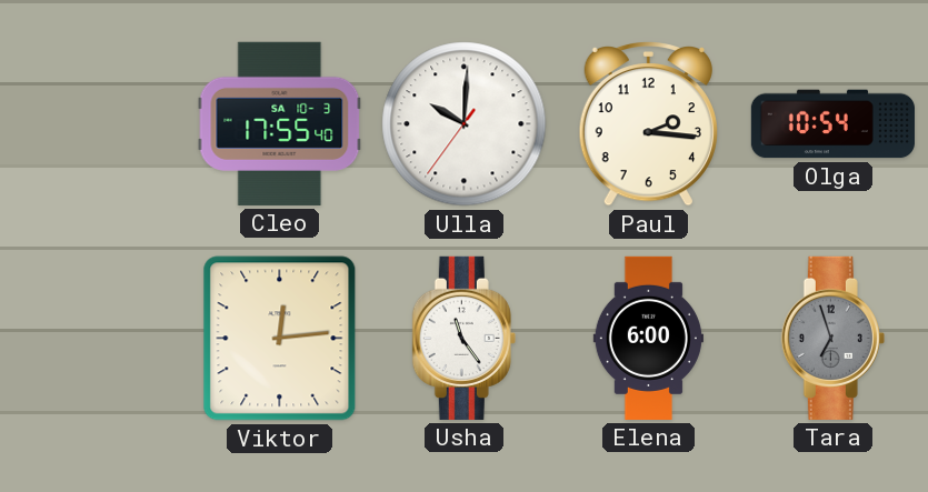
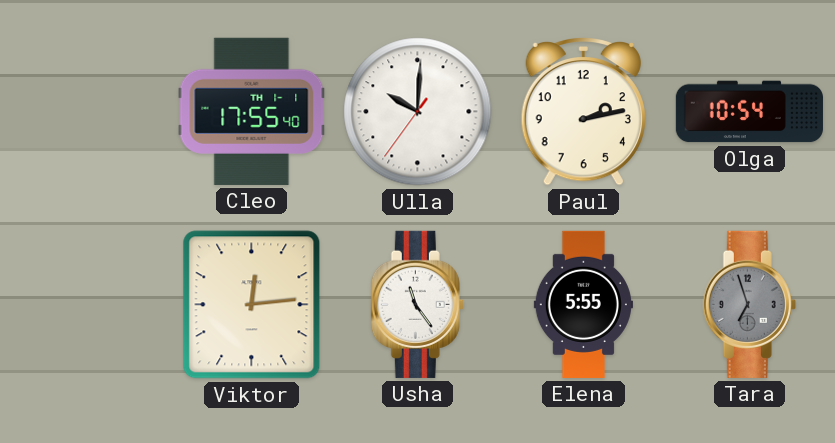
Cleo date: SA 10-3 -> TH 1-1 (252, 111)
Paul: 2:16 -> 2:13 (583, 111)
Elena: 6:00 -> 5:55 (583, 304)
